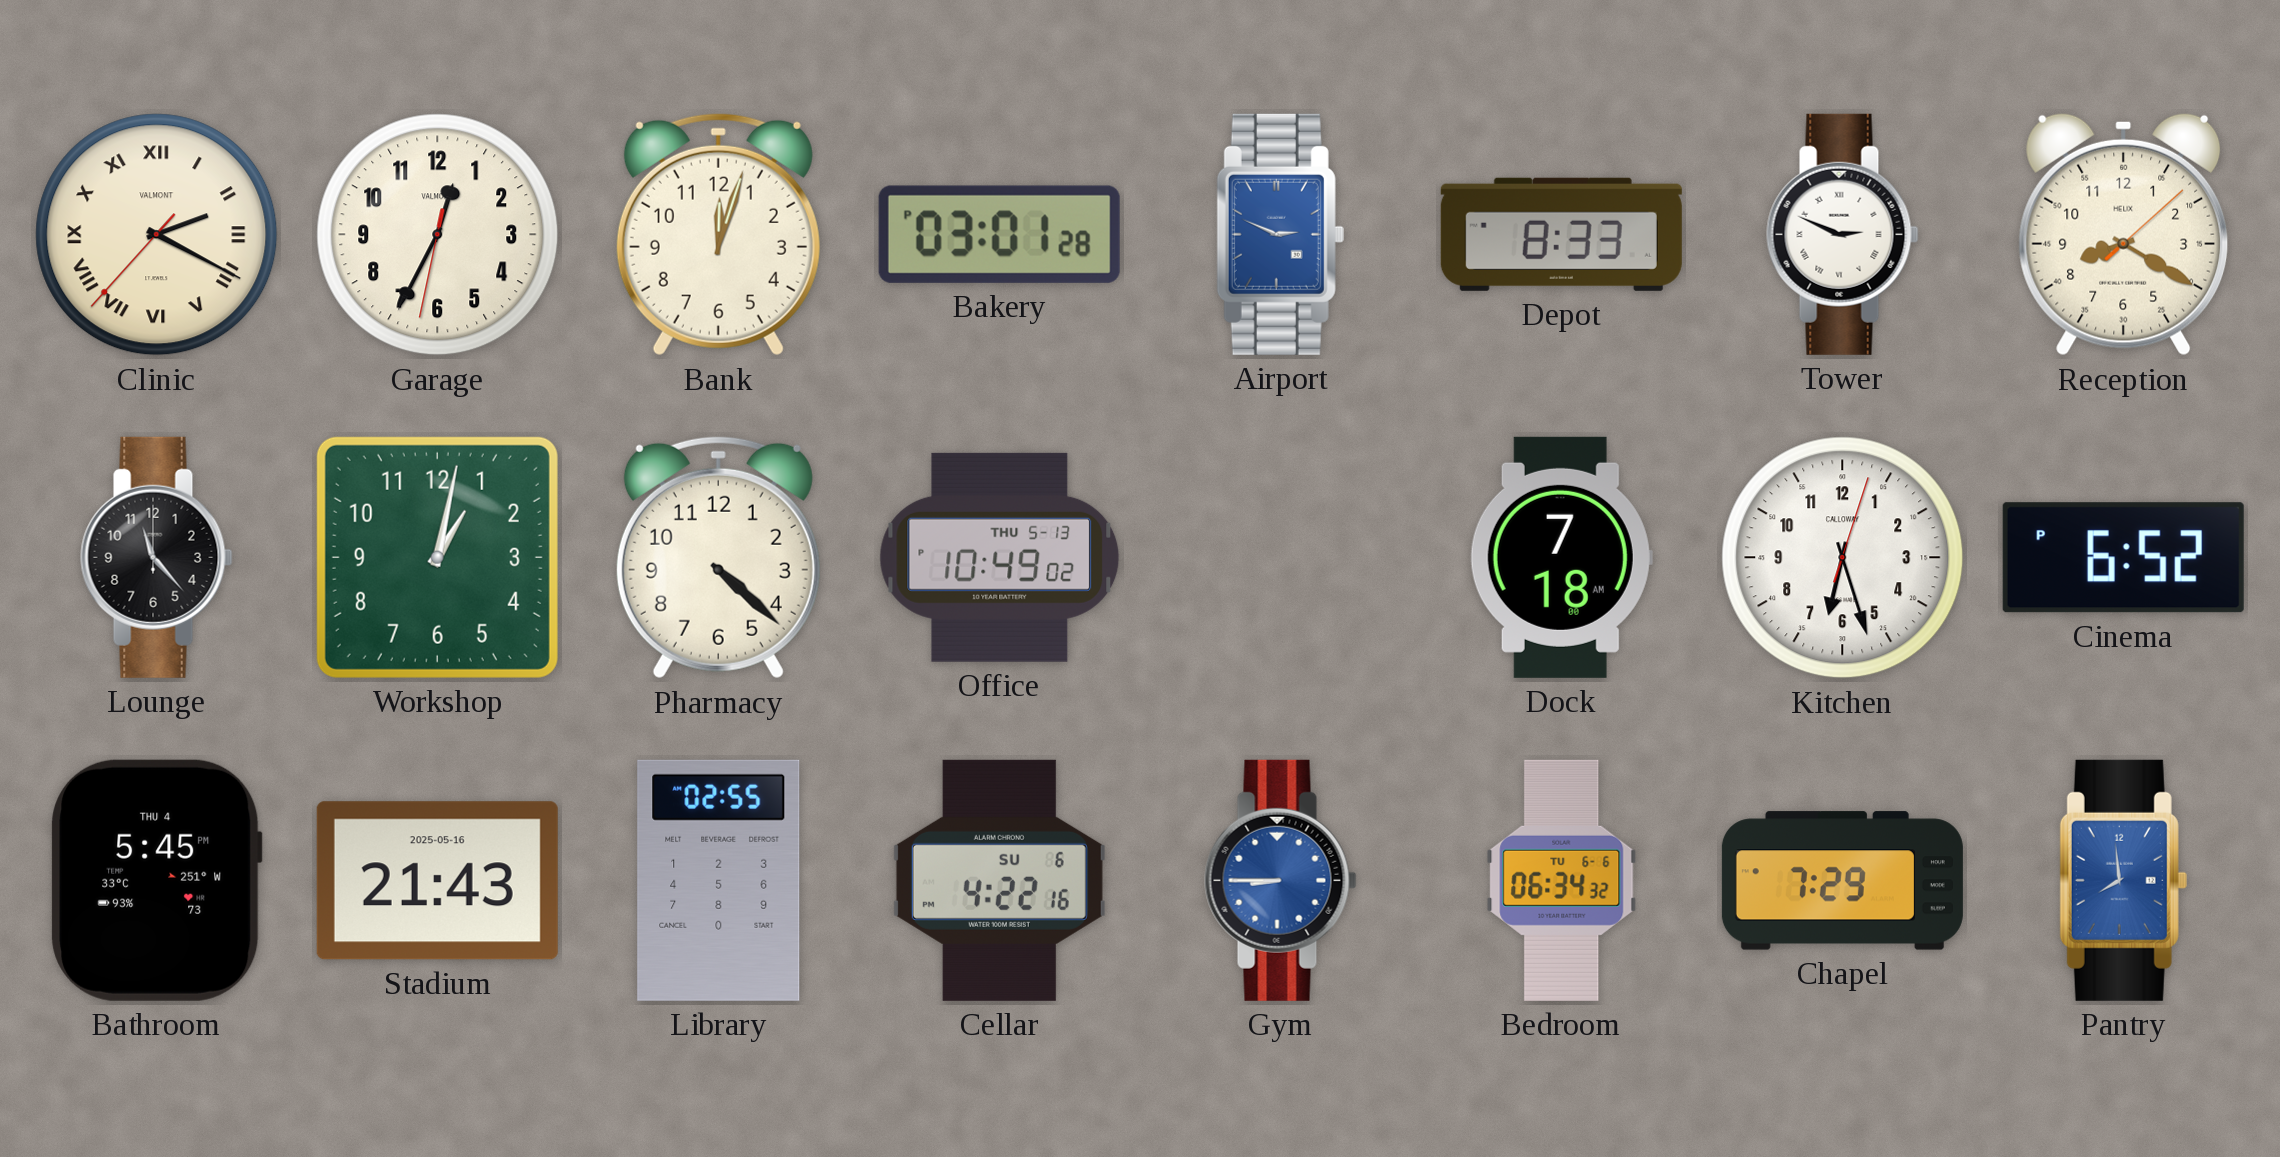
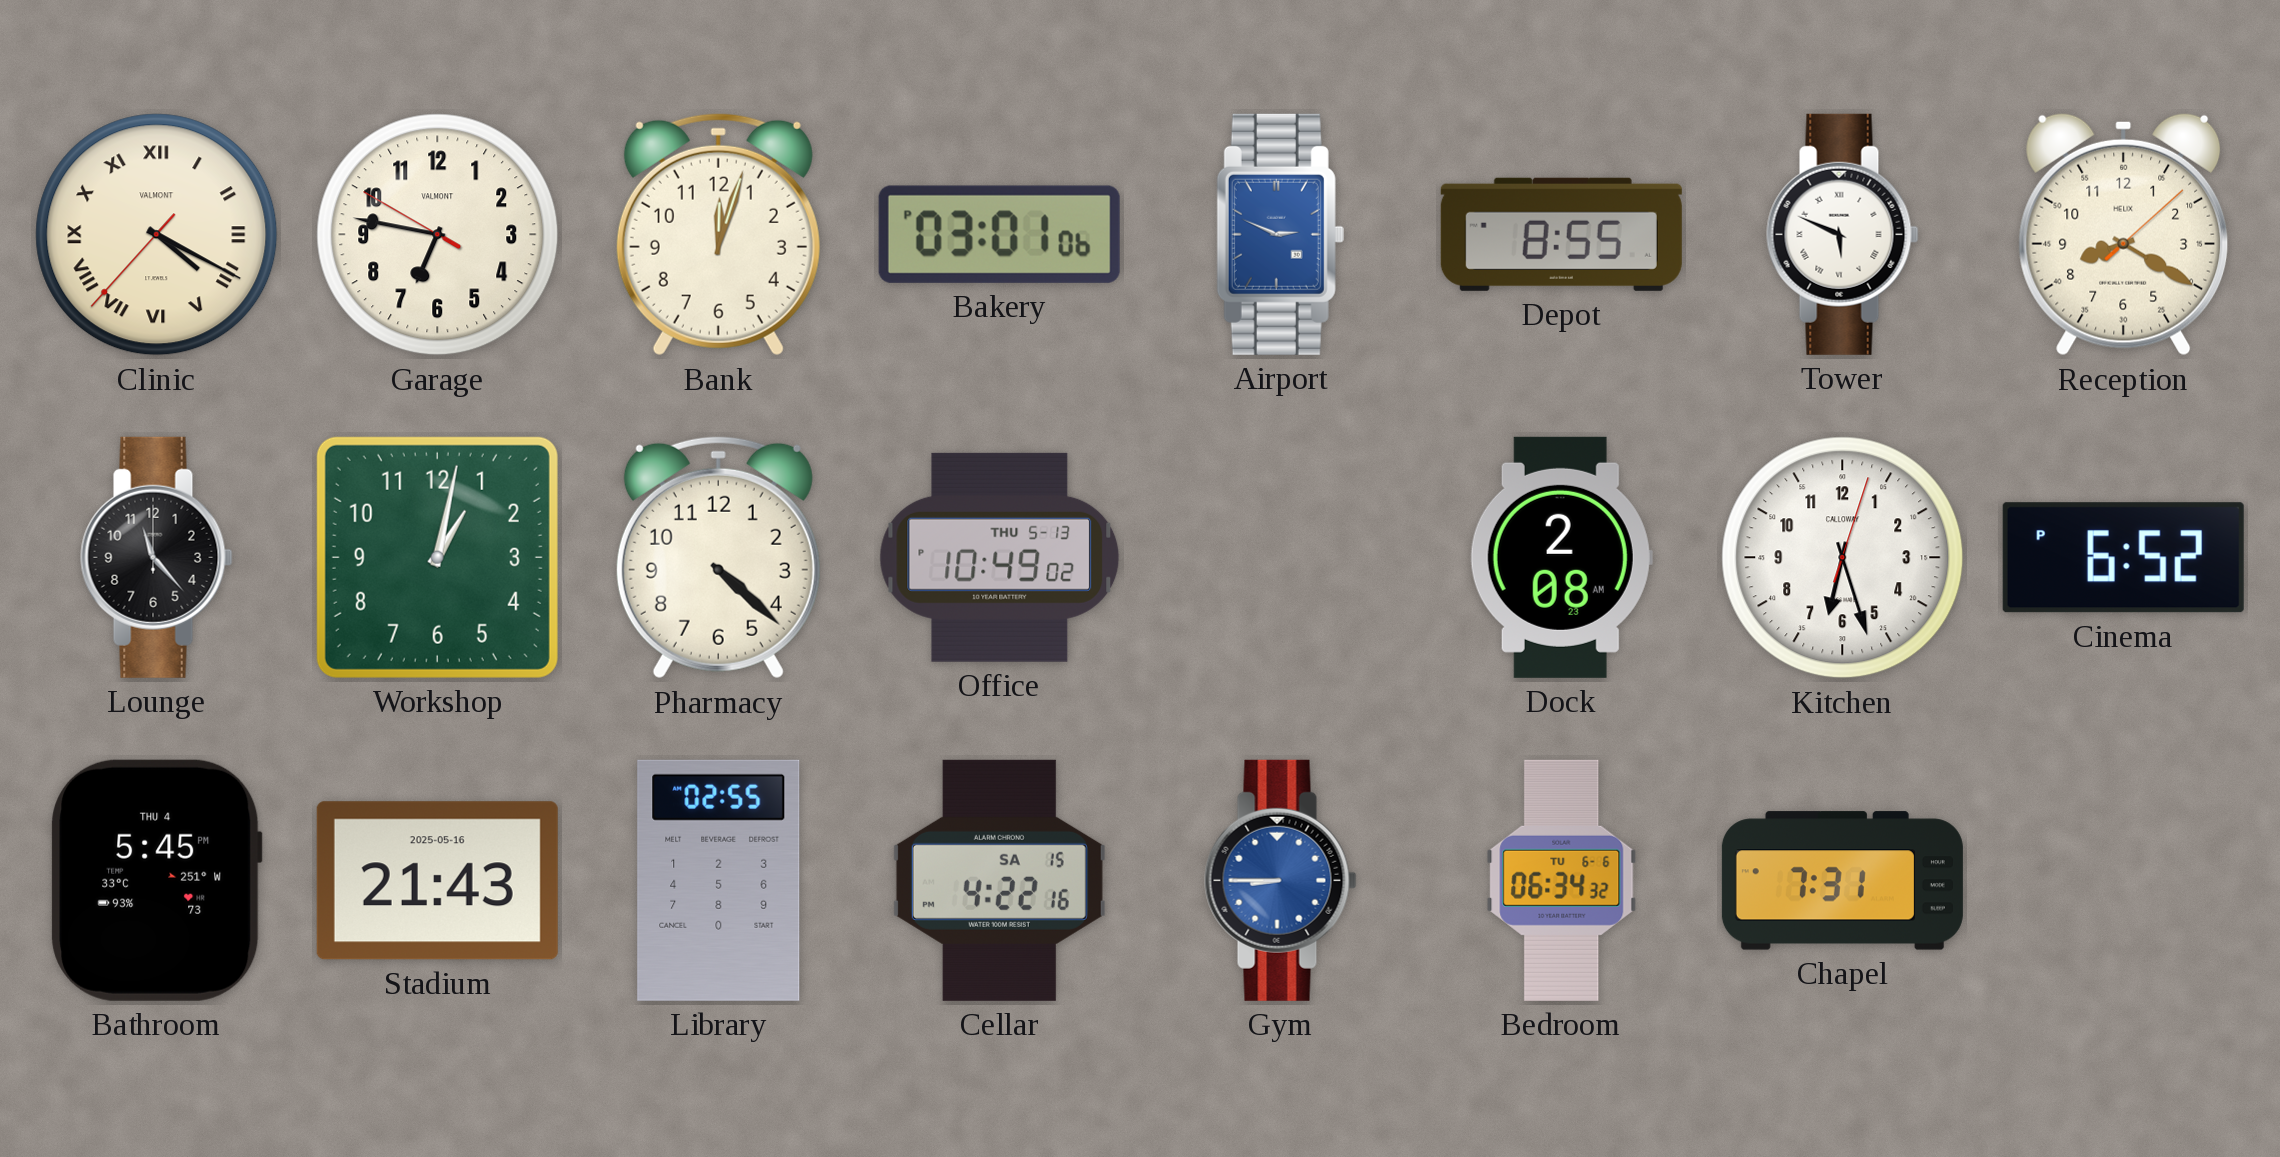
Clinic: 2:19 -> 4:19 (157, 235)
Garage: 12:34 -> 6:46 (438, 235)
Bakery: 03:01:28 PM -> 03:01:06 PM (999, 234)
Depot: 8:33 -> 8:55 (1561, 234)
Tower: 2:49 -> 5:49 (1843, 234)
Dock: 7:18 -> 2:08 (1561, 557)
Cellar date: SU 6 -> SA 15 (999, 880)
Chapel: 7:29 -> 7:31 (1842, 881)
Pantry: 7:59 -> none (2123, 880)
